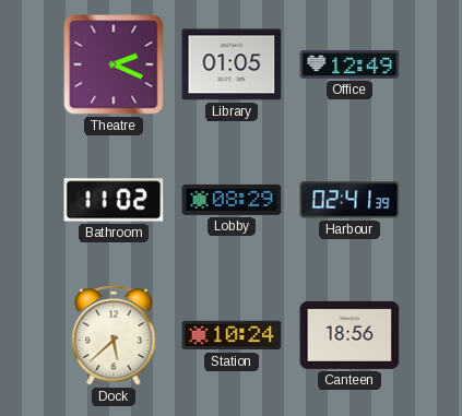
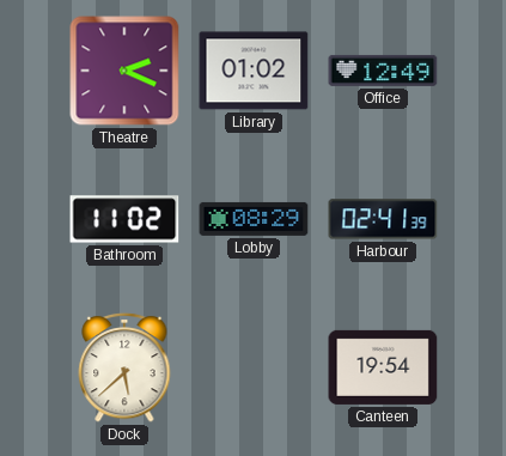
Library: 01:05 -> 01:02 (254, 71)
Station: 10:24 -> none (232, 335)
Canteen: 18:56 -> 19:54 (383, 367)
